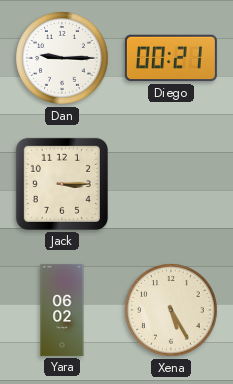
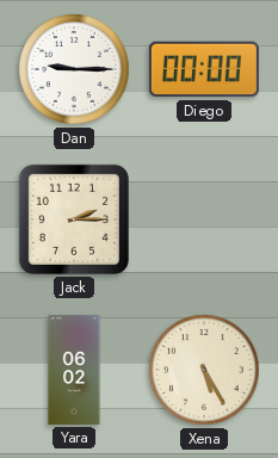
Diego: 00:21 -> 00:00 (204, 69)
Jack: 3:15 -> 2:15 (74, 219)
